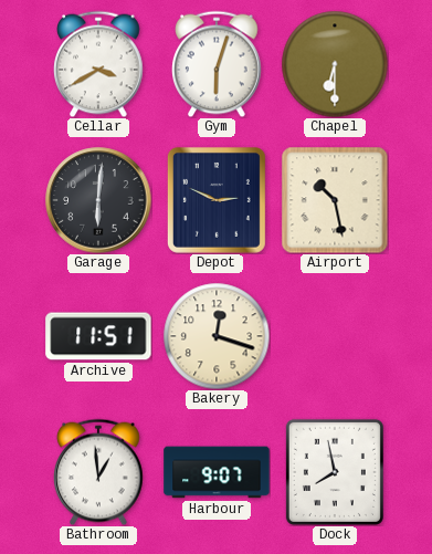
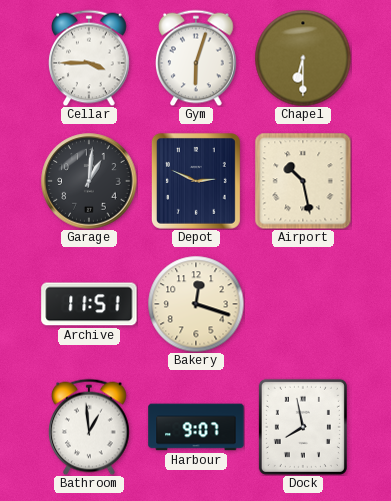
Cellar: 3:40 -> 3:45 (89, 58)
Garage: 6:01 -> 1:01 (89, 181)
